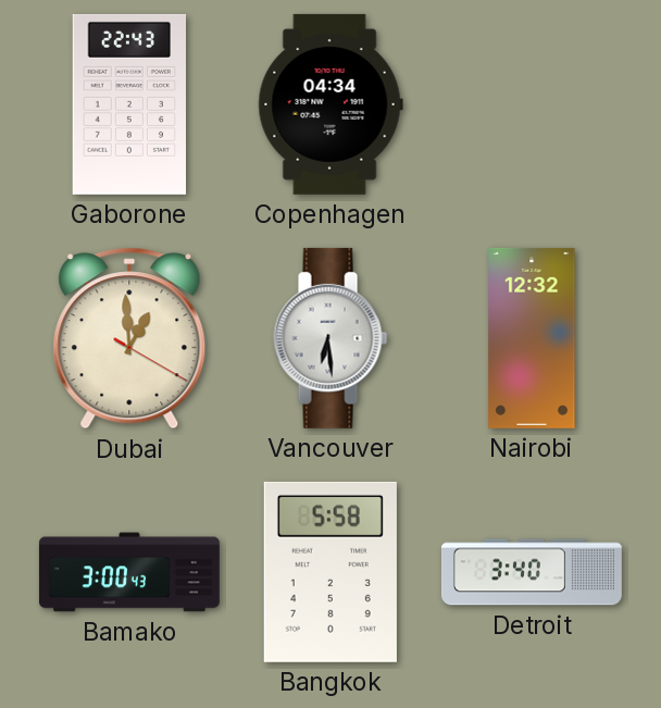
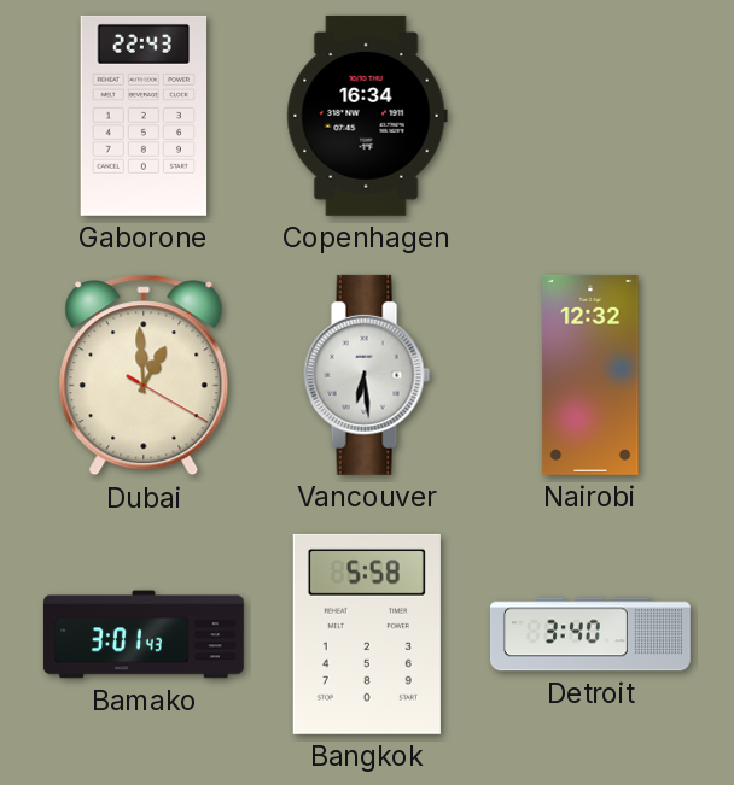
Copenhagen: 04:34 -> 16:34 (367, 116)
Bamako: 3:00 -> 3:01 (144, 634)
